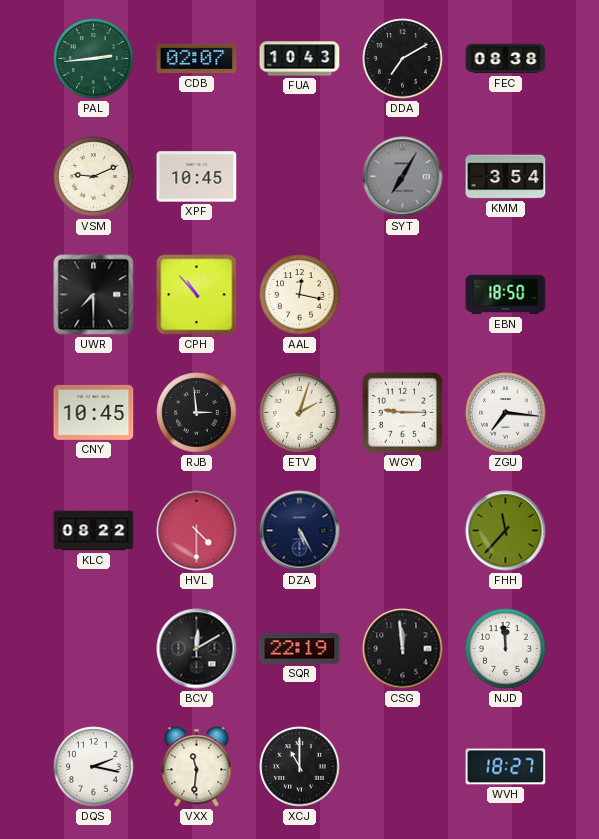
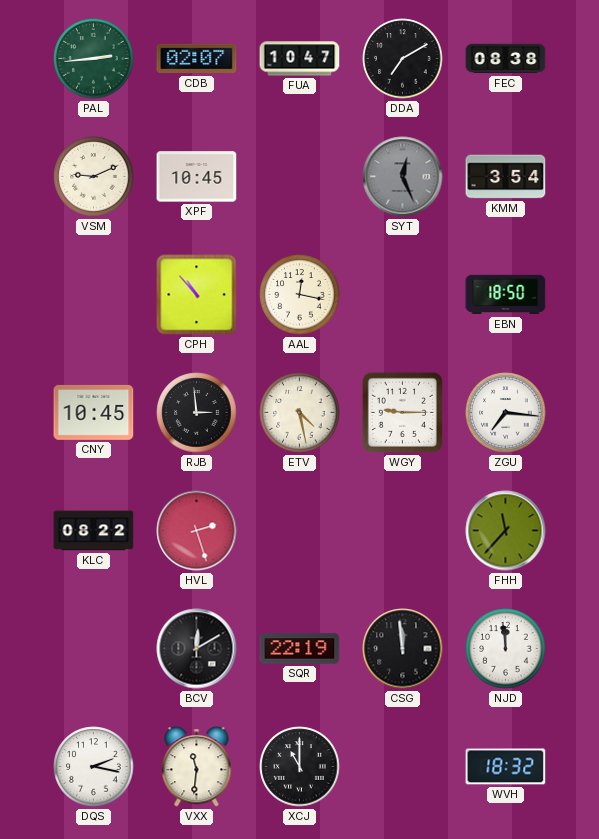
FUA: 10:43 -> 10:47 (300, 59)
SYT: 7:05 -> 12:26 (403, 177)
UWR: 7:30 -> none (94, 295)
ETV: 2:03 -> 4:28 (300, 413)
HVL: 4:30 -> 2:27 (197, 531)
DZA: 5:25 -> none (300, 531)
WVH: 18:27 -> 18:32 (506, 767)
